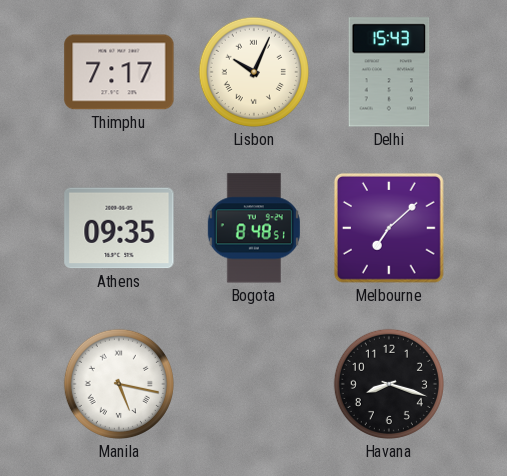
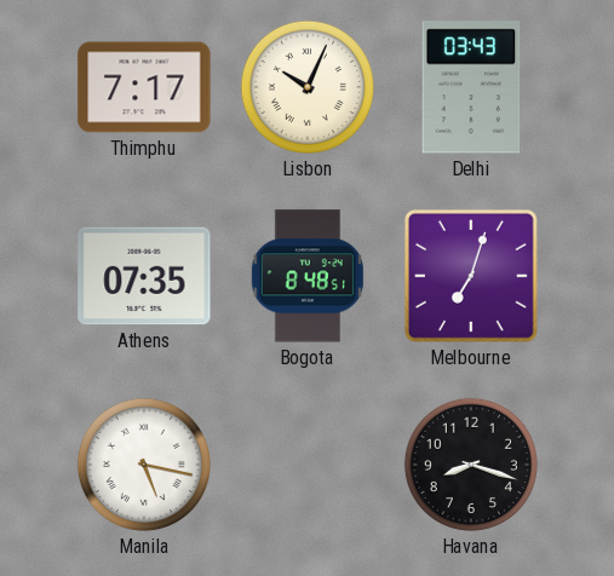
Delhi: 15:43 -> 03:43 (471, 87)
Athens: 09:35 -> 07:35 (144, 276)
Melbourne: 7:08 -> 7:03 (471, 276)
